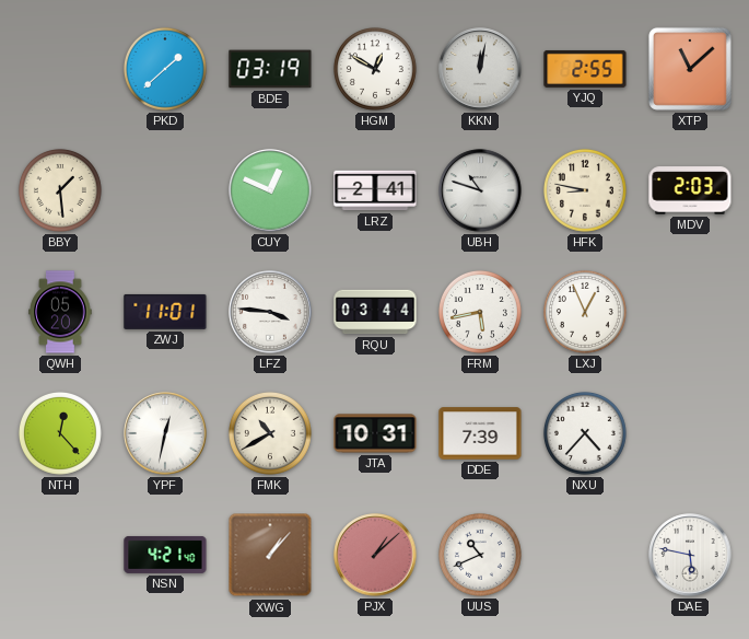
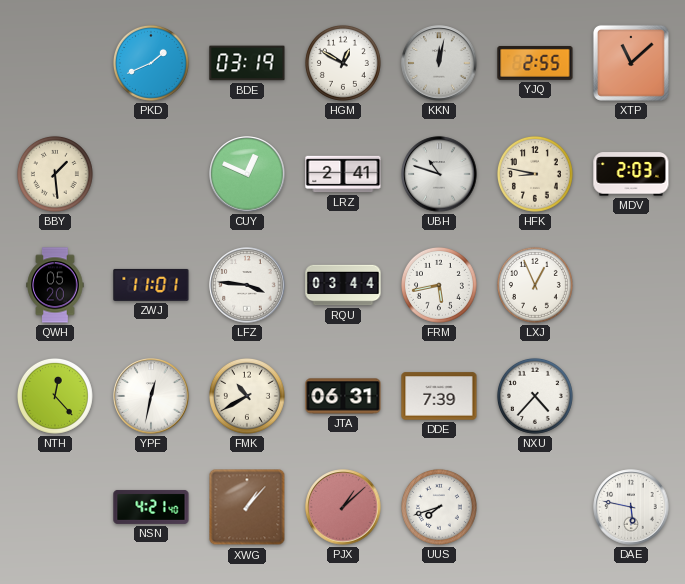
PKD: 1:38 -> 1:41 (151, 63)
JTA: 10:31 -> 06:31 (343, 396)
UUS: 10:41 -> 7:42 (439, 507)
